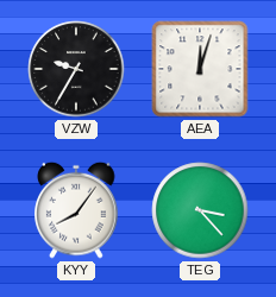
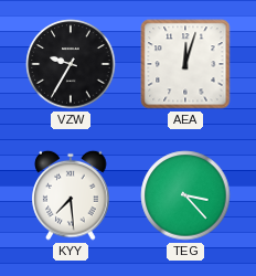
KYY: 8:06 -> 7:29 (71, 195)
